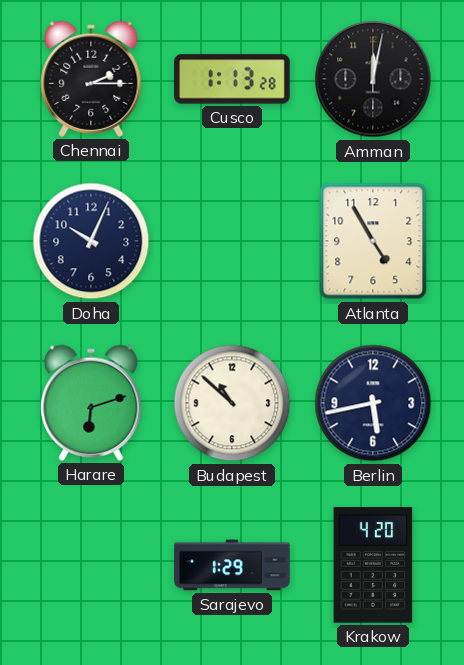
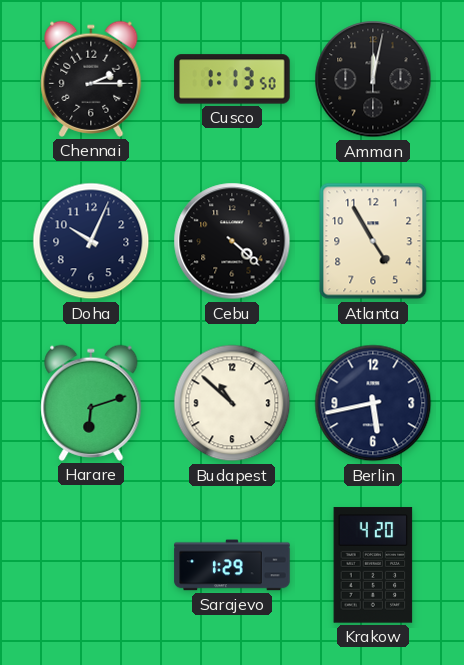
Cusco: 1:13:28 -> 1:13:50 (232, 79)
Cebu: none -> 4:22 (232, 241)
